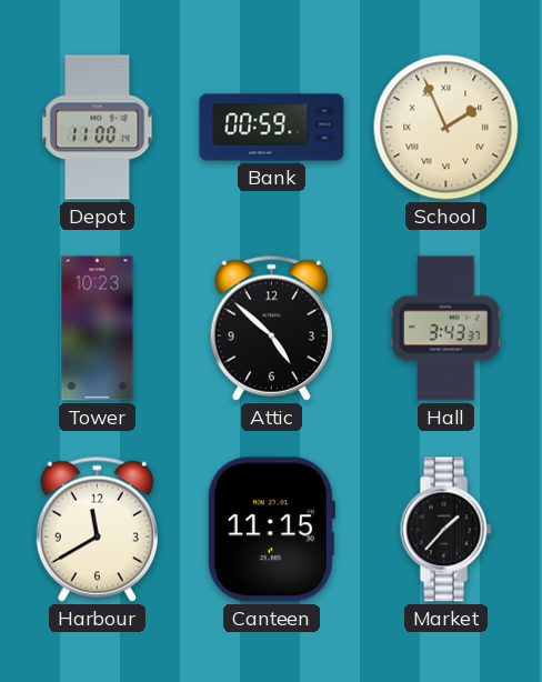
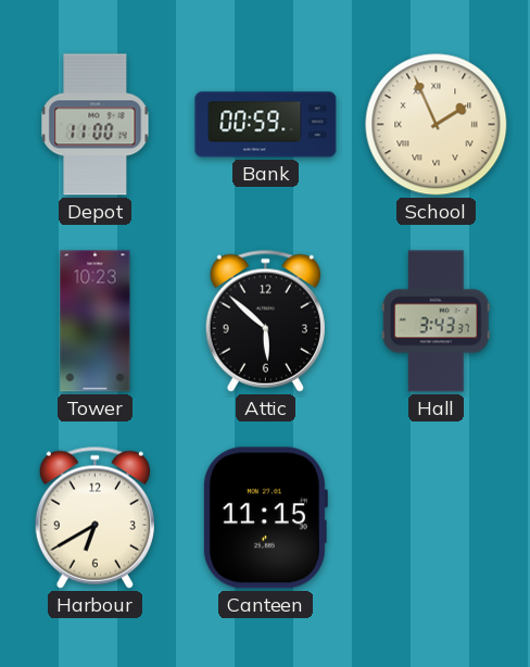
Attic: 4:52 -> 5:52 (265, 320)
Harbour: 11:40 -> 6:40 (94, 517)
Market: 1:37 -> none (445, 530)
